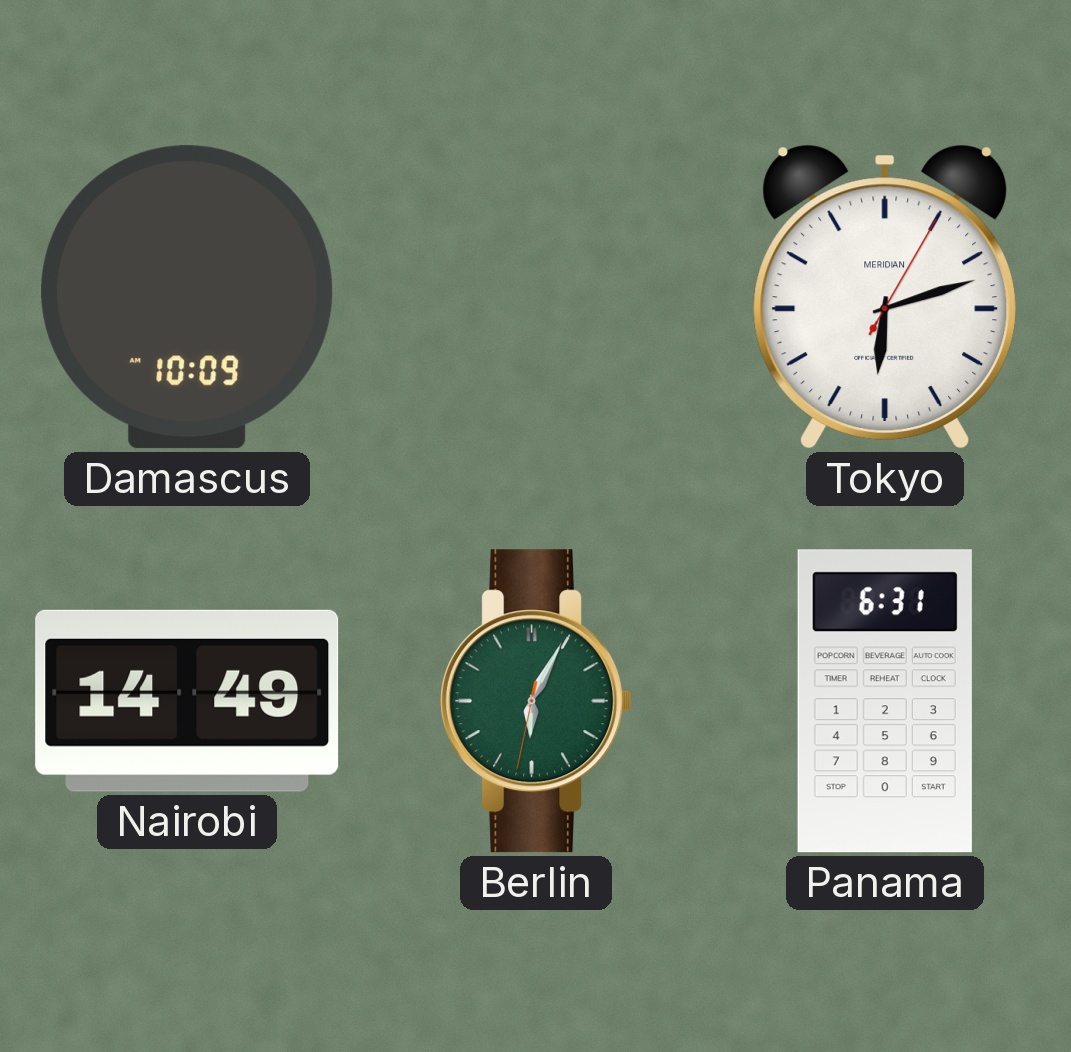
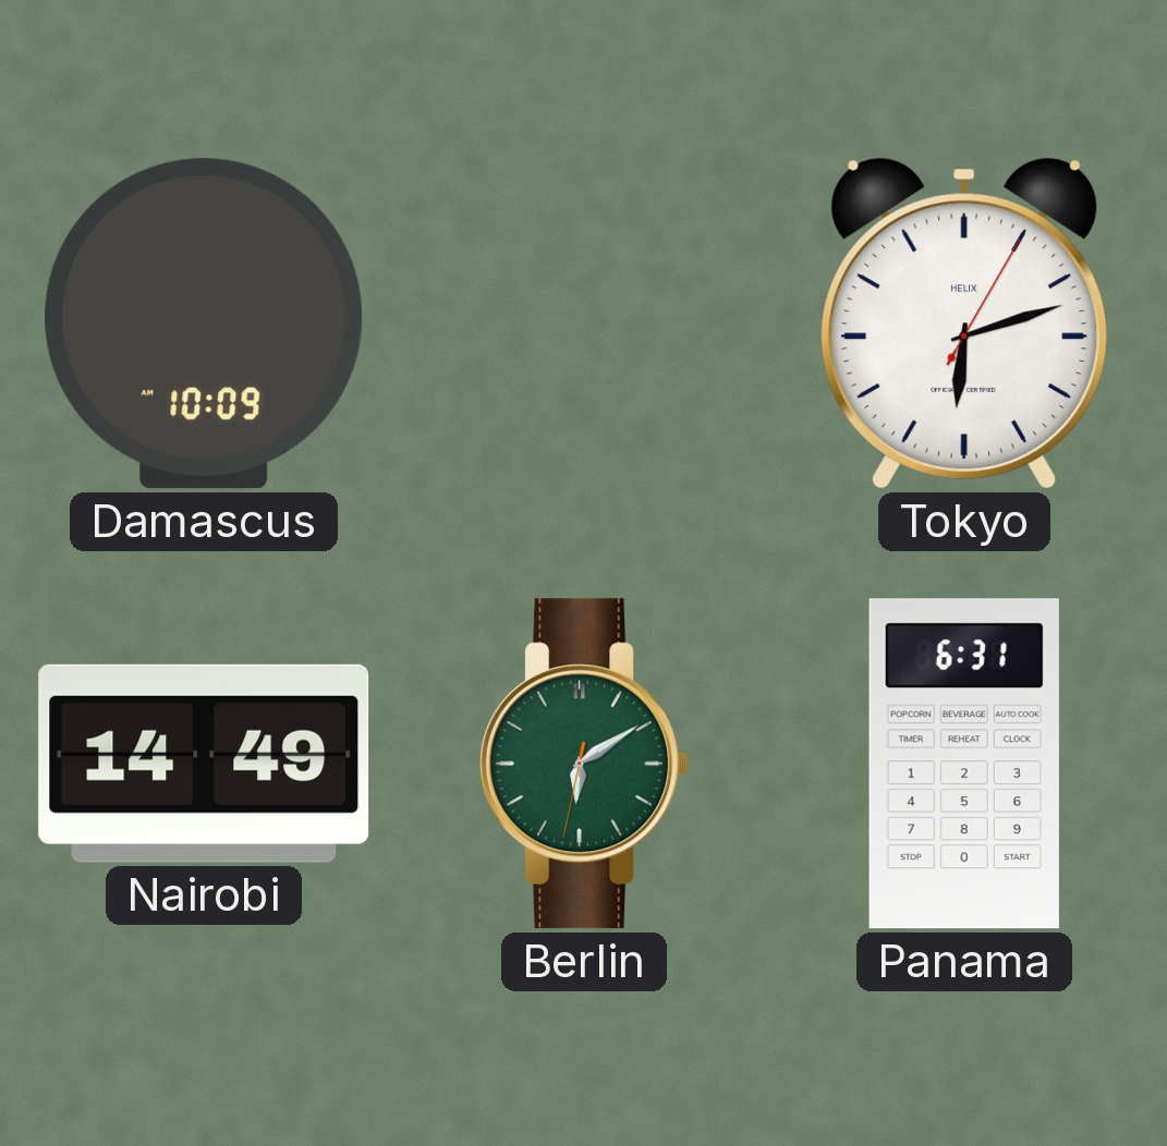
Tokyo brand: MERIDIAN -> HELIX (963, 324)
Berlin: 6:04 -> 6:09 (584, 764)
